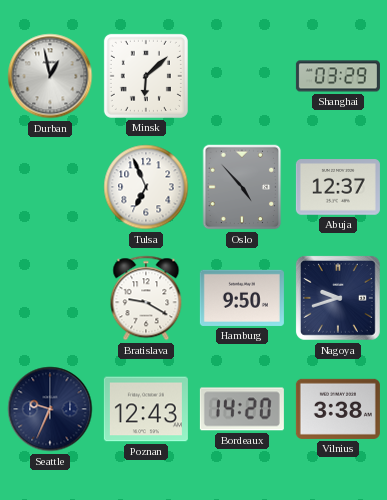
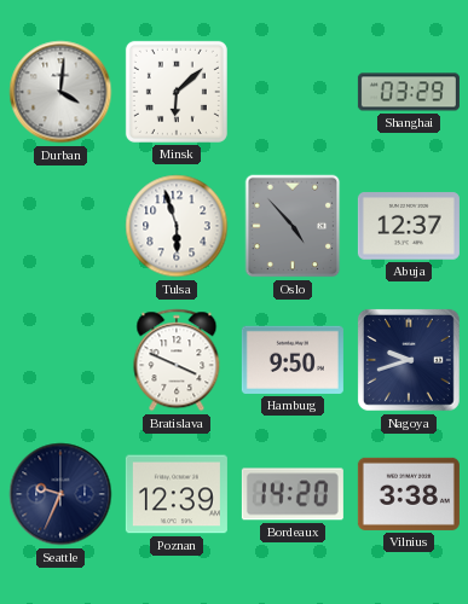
Durban: 12:58 -> 4:01 (60, 92)
Tulsa: 6:56 -> 5:57 (177, 226)
Bratislava: 9:20 -> 3:49 (177, 360)
Poznan: 12:43 -> 12:39 (177, 494)
